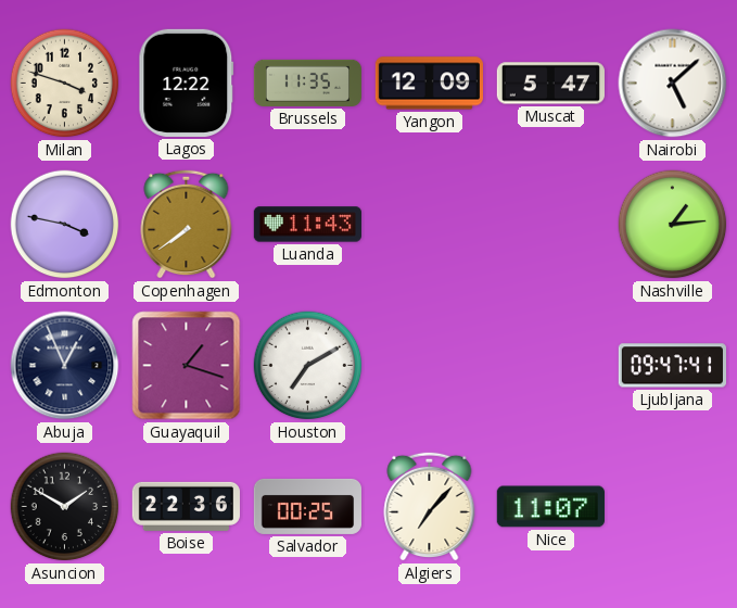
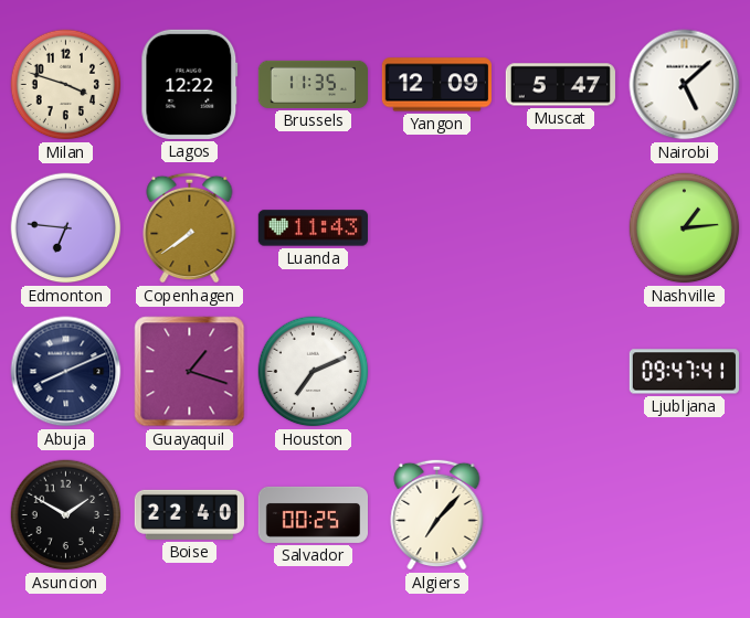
Edmonton: 3:47 -> 6:46 (66, 228)
Abuja: 12:56 -> 8:11 (66, 372)
Houston: 7:10 -> 7:11 (314, 372)
Boise: 22:36 -> 22:40 (189, 514)
Nice: 11:07 -> none (550, 507)
